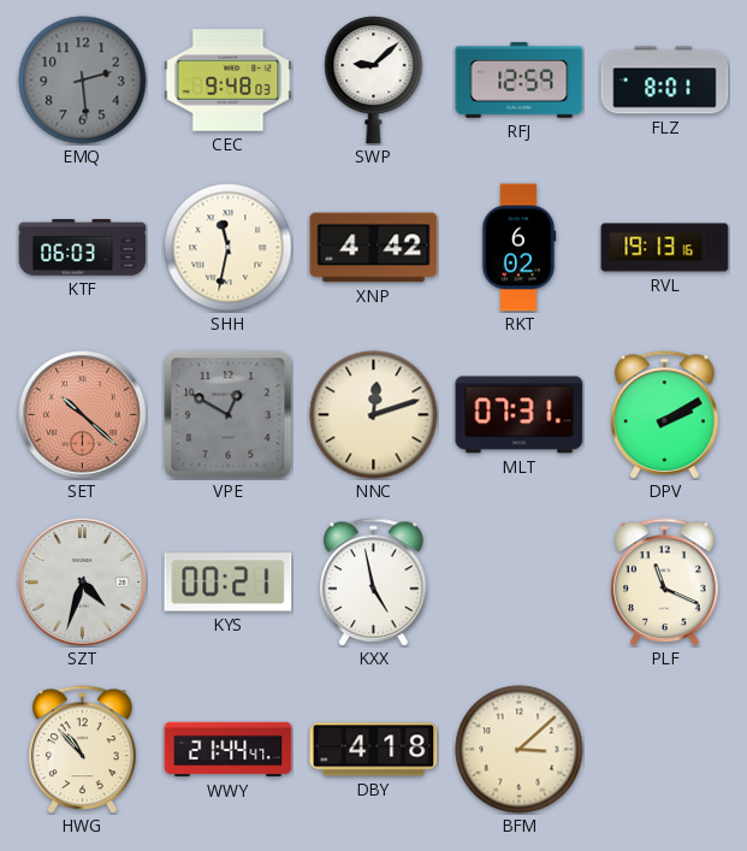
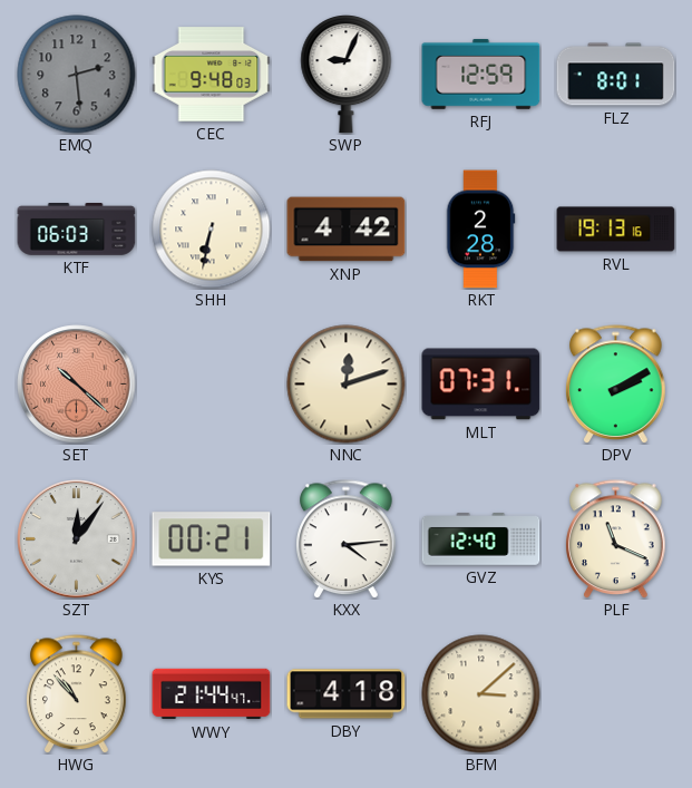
SWP: 9:08 -> 9:04 (347, 75)
SHH: 11:32 -> 6:32 (212, 230)
RKT: 6:02 -> 2:28 (480, 230)
VPE: 12:50 -> none (229, 415)
SZT: 4:33 -> 12:06 (77, 539)
KXX: 4:58 -> 4:14 (347, 539)
GVZ: none -> 12:40 (481, 539)
